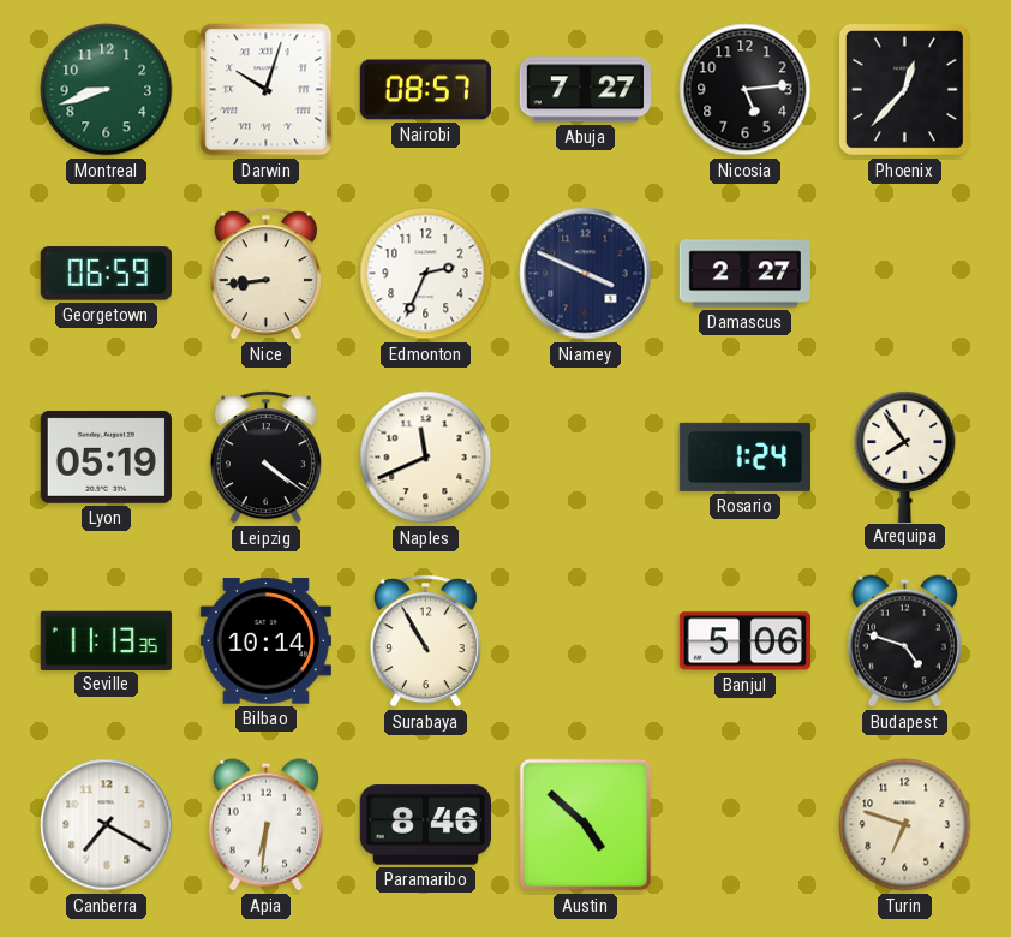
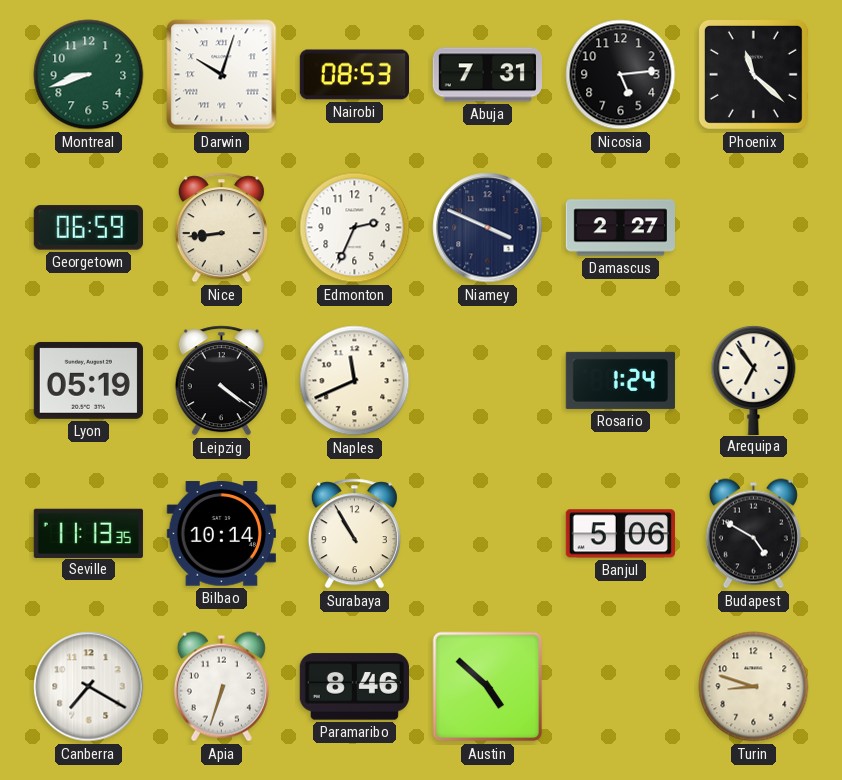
Nairobi: 08:57 -> 08:53 (354, 75)
Abuja: 7:27 -> 7:31 (487, 75)
Phoenix: 12:37 -> 11:22 (753, 74)
Arequipa: 7:54 -> 6:54 (754, 380)
Budapest: 4:48 -> 4:50 (753, 534)
Apia: 6:31 -> 6:33 (221, 687)
Turin: 6:48 -> 8:48 (754, 687)
